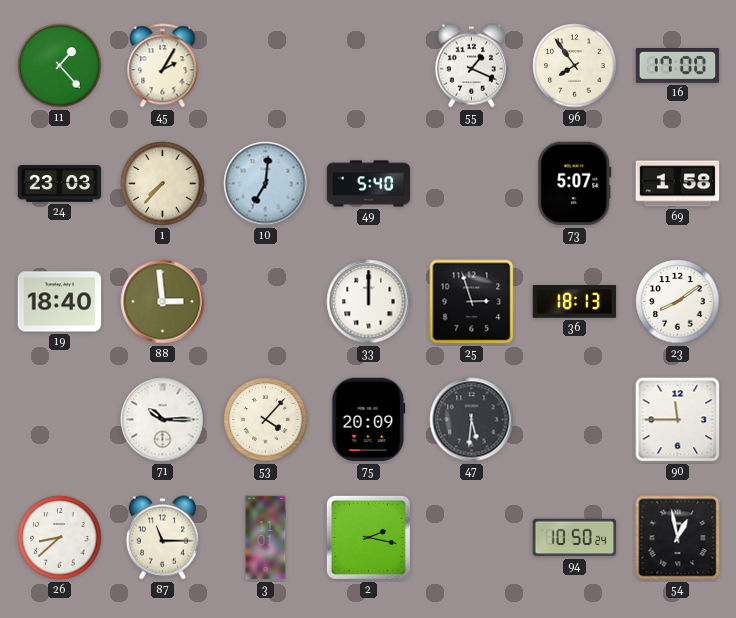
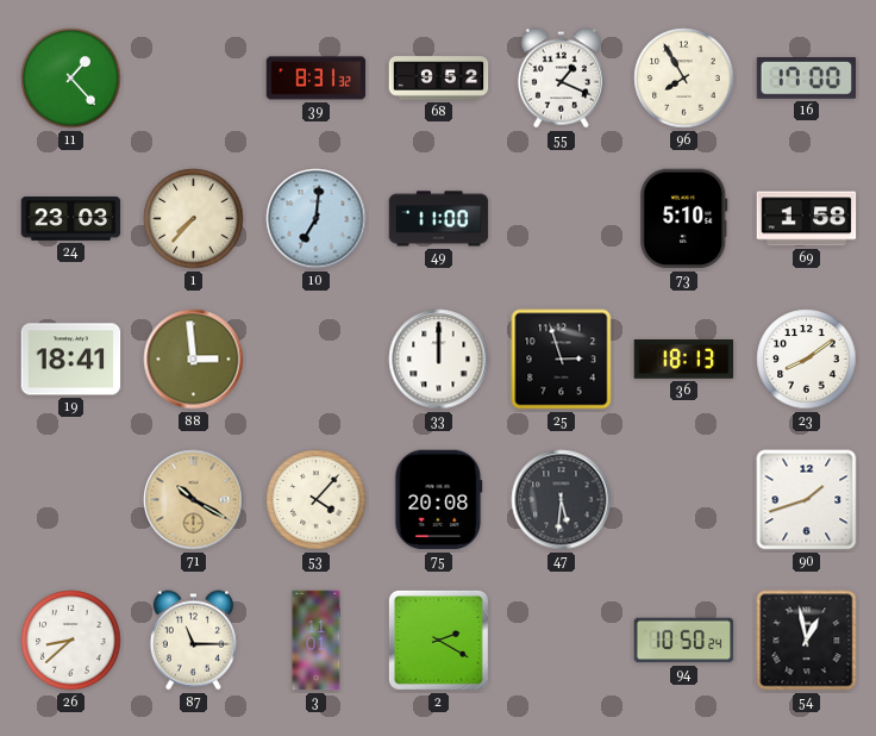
45: 2:05 -> none (163, 66)
39: none -> 8:31 (317, 79)
68: none -> 9:52 (439, 79)
96: 7:54 -> 7:55 (684, 79)
49: 5:40 -> 11:00 (439, 219)
73: 5:07 -> 5:10 (684, 219)
19: 18:40 -> 18:41 (71, 360)
71: 10:15 -> 10:20 (194, 500)
71 dial: white -> champagne (194, 500)
75: 20:09 -> 20:08 (439, 500)
90: 11:45 -> 1:42 (807, 500)
2: 2:17 -> 2:20 (438, 640)
